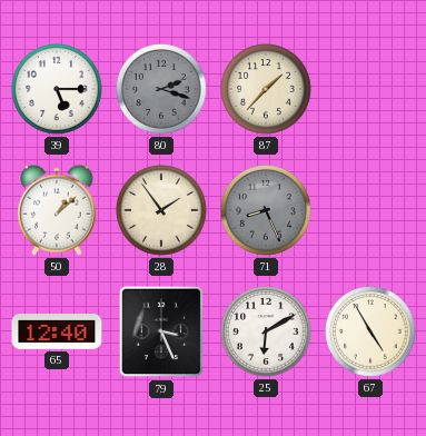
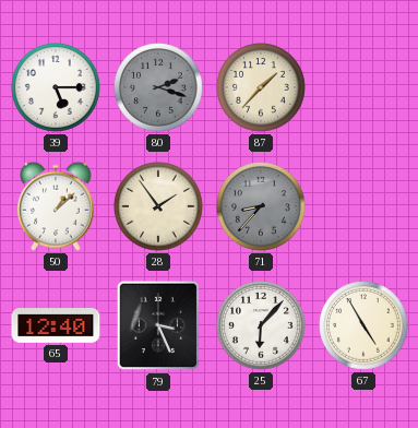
71: 8:26 -> 8:37 (262, 207)
25: 6:10 -> 6:07 (262, 326)
